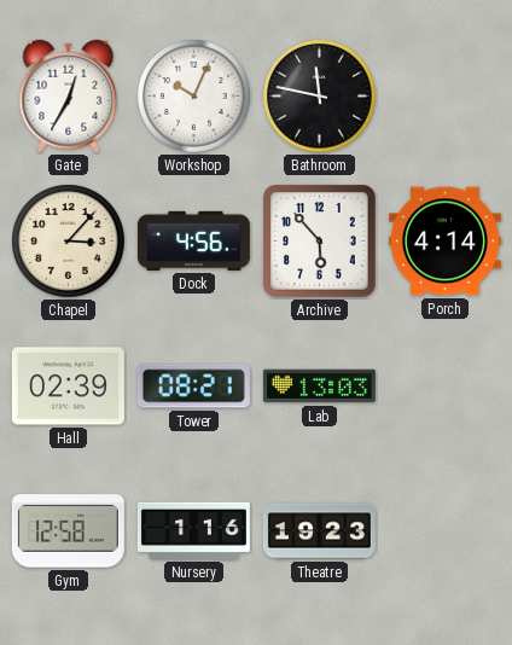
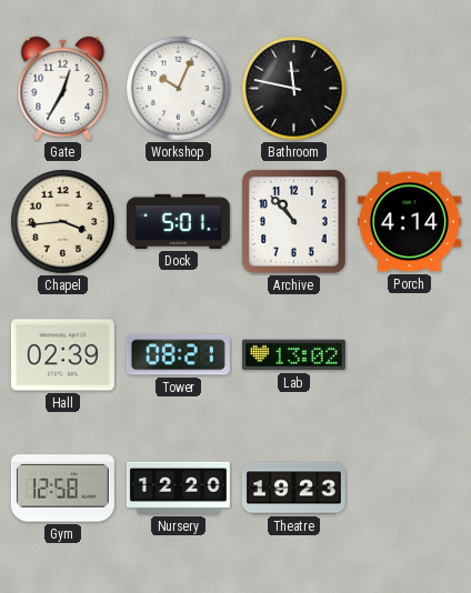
Chapel: 3:07 -> 3:44 (63, 222)
Dock: 4:56 -> 5:01 (178, 221)
Archive: 5:53 -> 10:53 (294, 222)
Lab: 13:03 -> 13:02 (293, 355)
Nursery: 1:16 -> 12:20 (178, 488)
